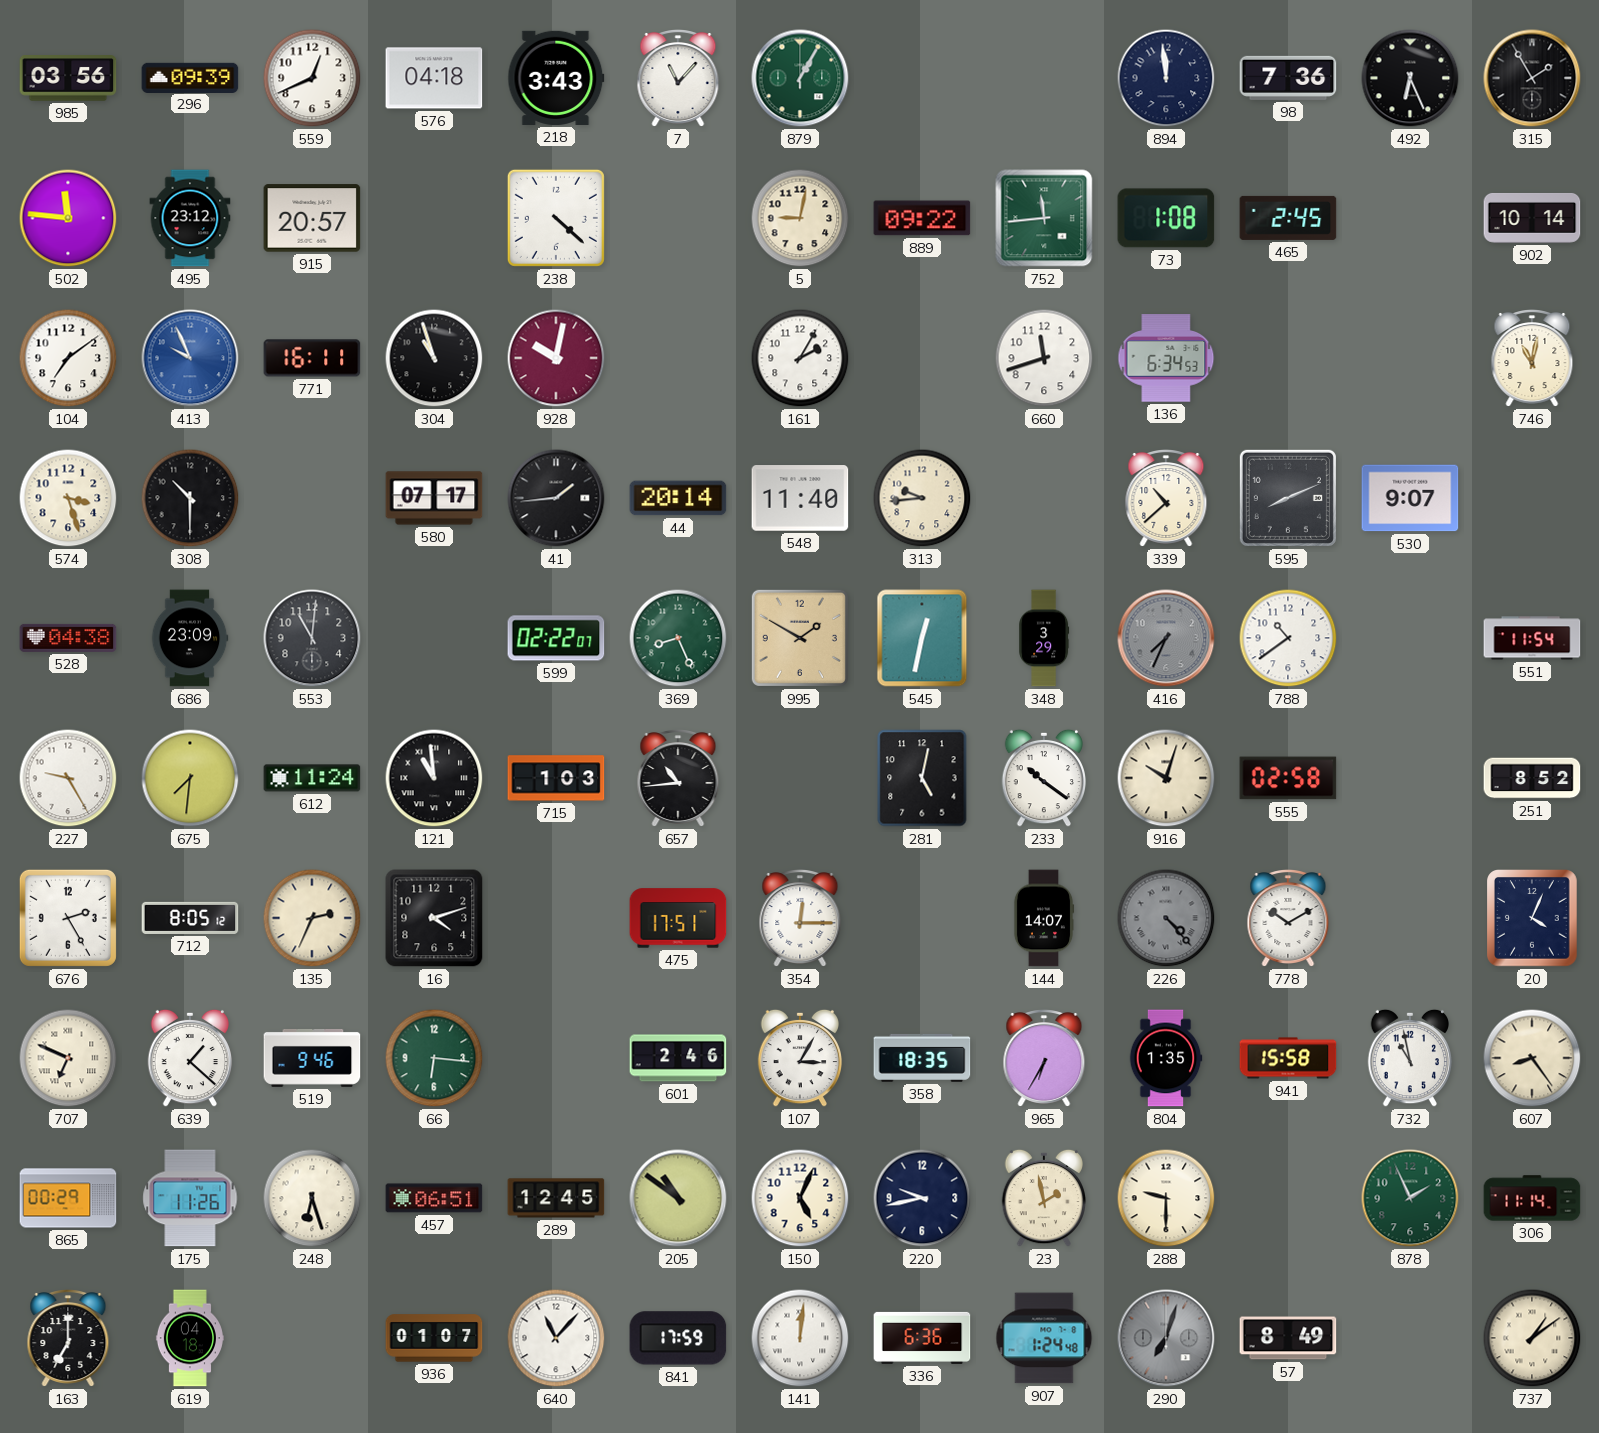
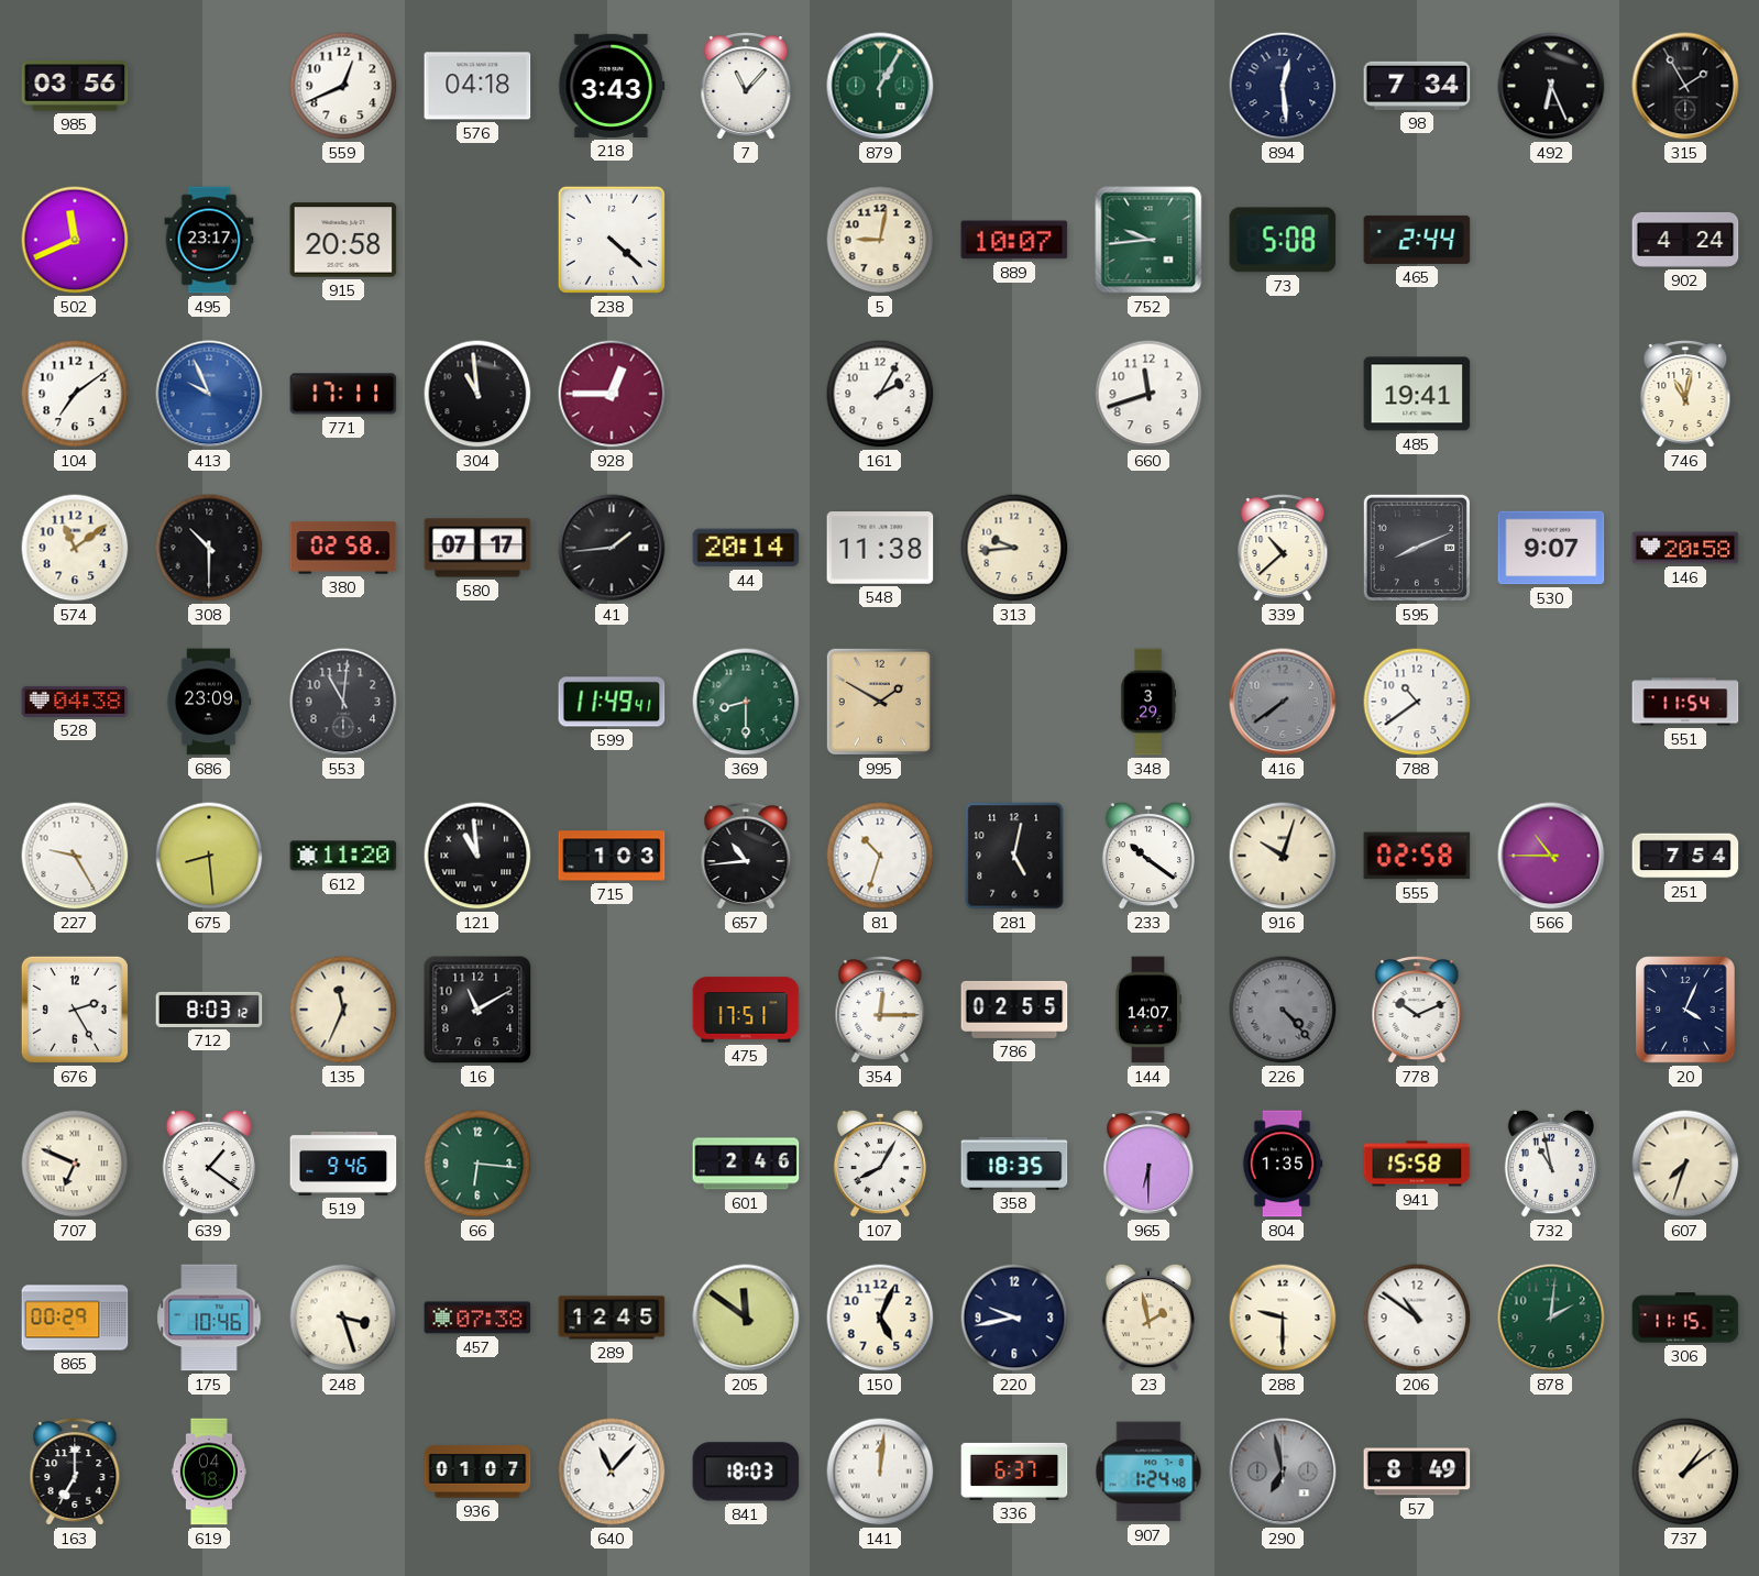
296: 09:39 -> none (190, 77)
894: 11:59 -> 12:29 (1283, 86)
98: 7:36 -> 7:34 (1417, 86)
502: 11:46 -> 11:41 (75, 240)
495: 23:12 -> 23:17 (209, 240)
915: 20:57 -> 20:58 (343, 240)
889: 09:22 -> 10:07 (1014, 240)
752: 11:44 -> 9:44 (1148, 240)
73: 1:08 -> 5:08 (1283, 240)
465: 2:45 -> 2:44 (1417, 240)
902: 10:14 -> 4:24 (1685, 240)
771: 16:11 -> 17:11 (343, 394)
304: 10:57 -> 10:59 (477, 394)
928: 10:02 -> 12:45 (612, 394)
136: 6:34 -> none (1166, 358)
485: none -> 19:41 (1417, 394)
574: 3:27 -> 11:09 (75, 548)
380: none -> 02:58 (343, 548)
548: 11:40 -> 11:38 (880, 548)
146: none -> 20:58 (1685, 548)
599: 02:22 -> 11:49 (612, 702)
369: 8:26 -> 8:30 (746, 702)
545: 12:32 -> none (922, 638)
416: 7:34 -> 7:39 (1283, 702)
675: 7:31 -> 8:29 (209, 856)
612: 11:24 -> 11:20 (343, 856)
81: none -> 10:33 (880, 856)
566: none -> 10:45 (1551, 856)
251: 8:52 -> 7:54 (1685, 856)
712: 8:05 -> 8:03 (209, 1010)
135: 2:34 -> 11:34 (343, 1010)
16: 4:12 -> 11:10 (477, 1010)
786: none -> 02:55 (1014, 1010)
778: 10:10 -> 10:11 (1417, 1011)
639: 1:22 -> 1:21 (209, 1164)
107: 3:05 -> 8:05 (880, 1164)
965: 6:35 -> 6:30 (1148, 1165)
607: 8:24 -> 7:33 (1685, 1164)
175: 11:26 -> 10:46 (209, 1318)
248: 6:27 -> 3:27 (343, 1318)
457: 06:51 -> 07:38 (477, 1318)
205: 10:51 -> 11:51 (746, 1318)
206: none -> 10:51 (1417, 1318)
878: 1:56 -> 2:01 (1551, 1318)
306: 11:14 -> 11:15 (1685, 1318)
841: 17:59 -> 18:03 (746, 1472)
336: 6:36 -> 6:37 (1014, 1472)
290: 7:03 -> 6:58 (1283, 1472)
